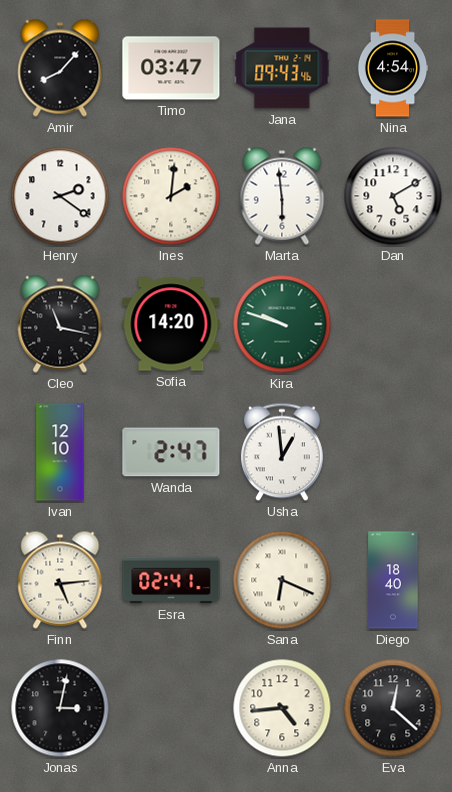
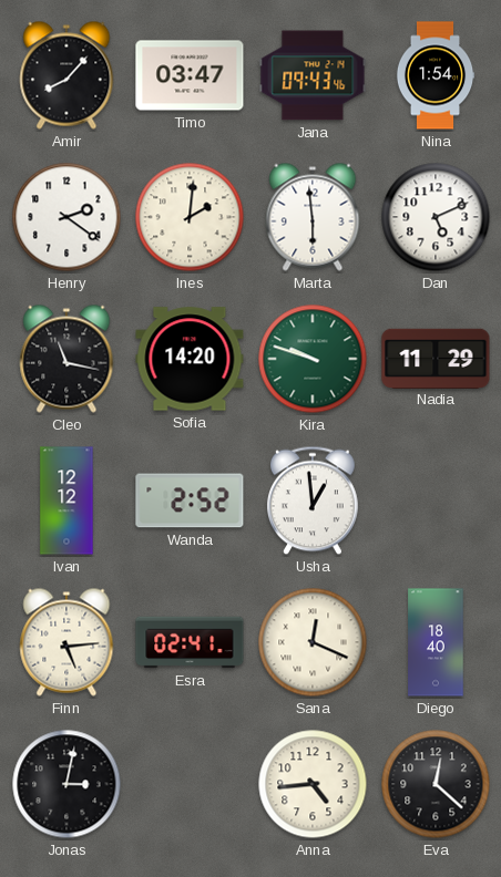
Nina: 4:54 -> 1:54 (436, 75)
Dan: 5:10 -> 5:11 (436, 217)
Nadia: none -> 11:29 (436, 358)
Ivan: 12:10 -> 12:12 (67, 501)
Wanda: 2:47 -> 2:52 (190, 501)
Sana: 6:19 -> 12:19 (313, 642)
